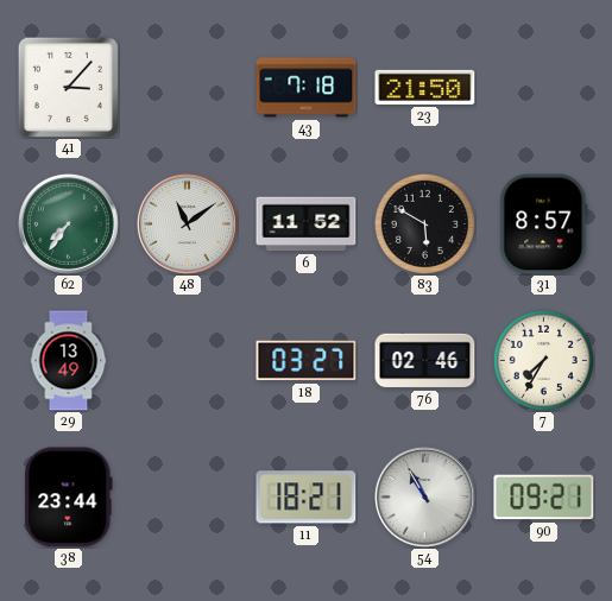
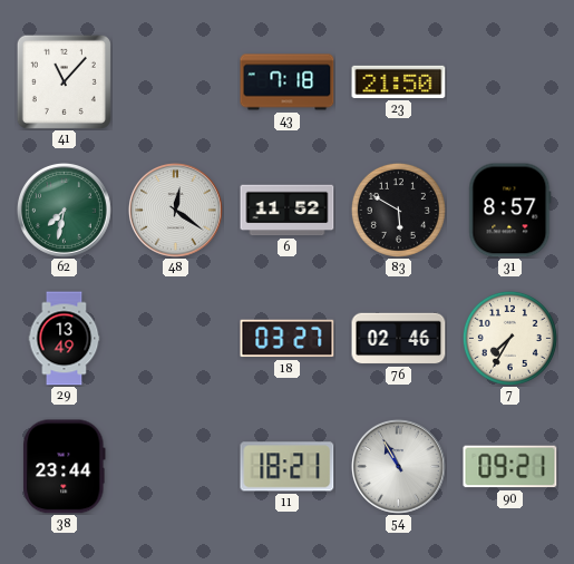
41: 3:07 -> 11:07 (64, 81)
62: 7:36 -> 7:32 (64, 210)
48: 11:09 -> 12:21 (175, 210)
